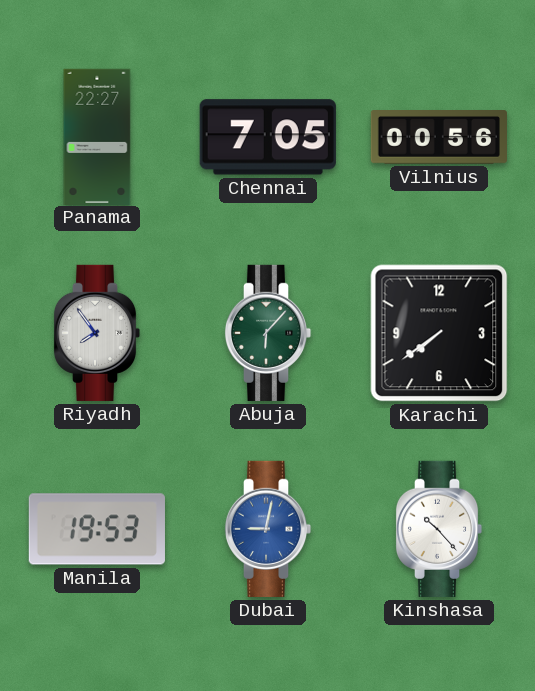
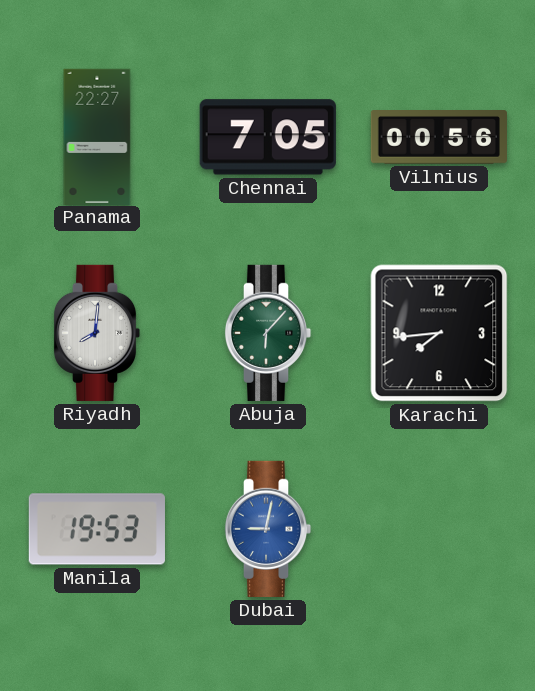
Riyadh: 7:54 -> 8:01 (97, 333)
Karachi: 7:39 -> 7:44 (439, 333)
Kinshasa: 10:23 -> none (439, 529)
